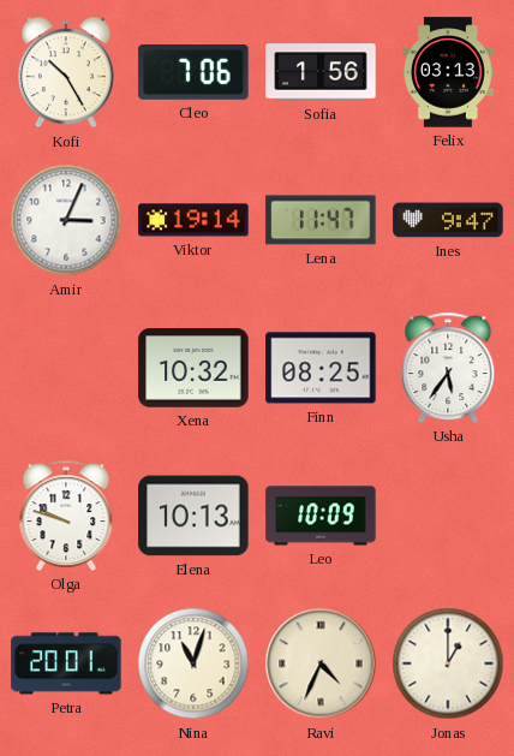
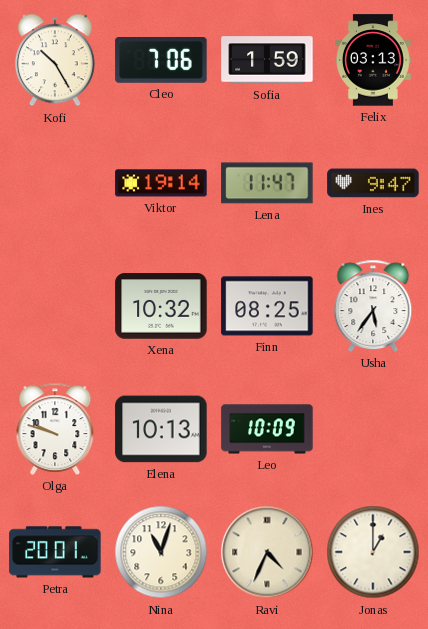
Sofia: 1:56 -> 1:59 (267, 60)
Amir: 3:04 -> none (66, 220)
